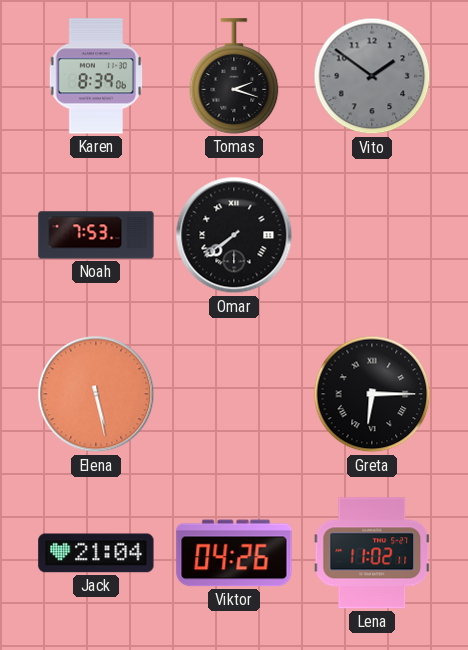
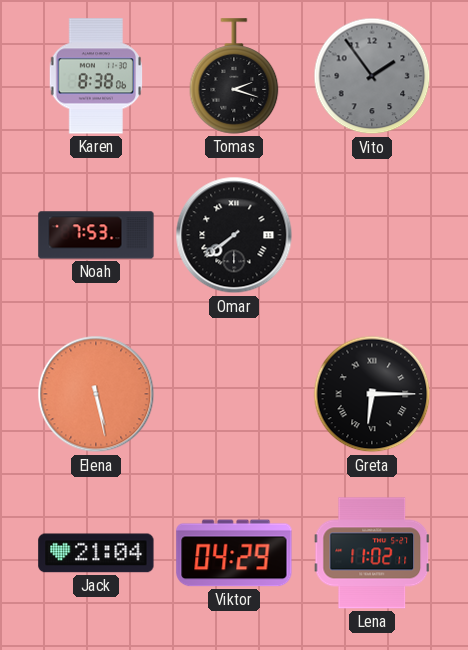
Karen: 8:39 -> 8:38 (96, 76)
Vito: 1:51 -> 1:54 (372, 76)
Viktor: 04:26 -> 04:29 (234, 553)
